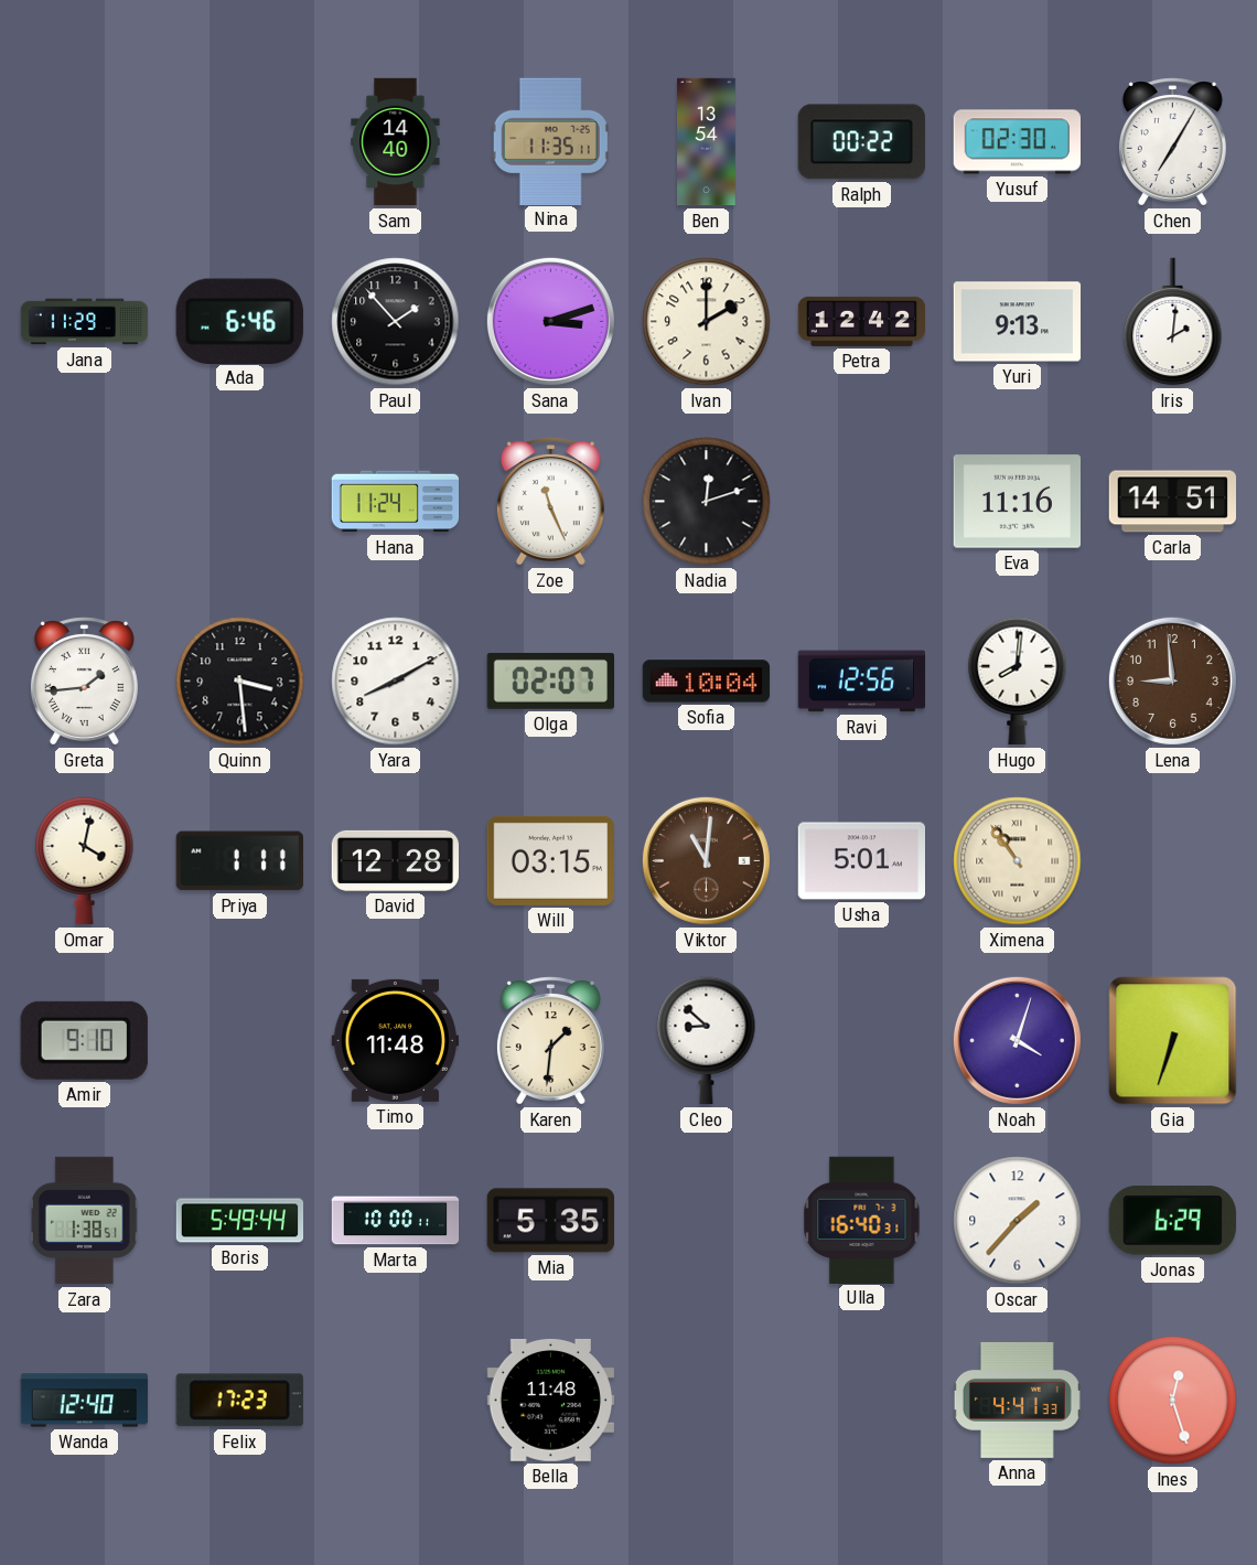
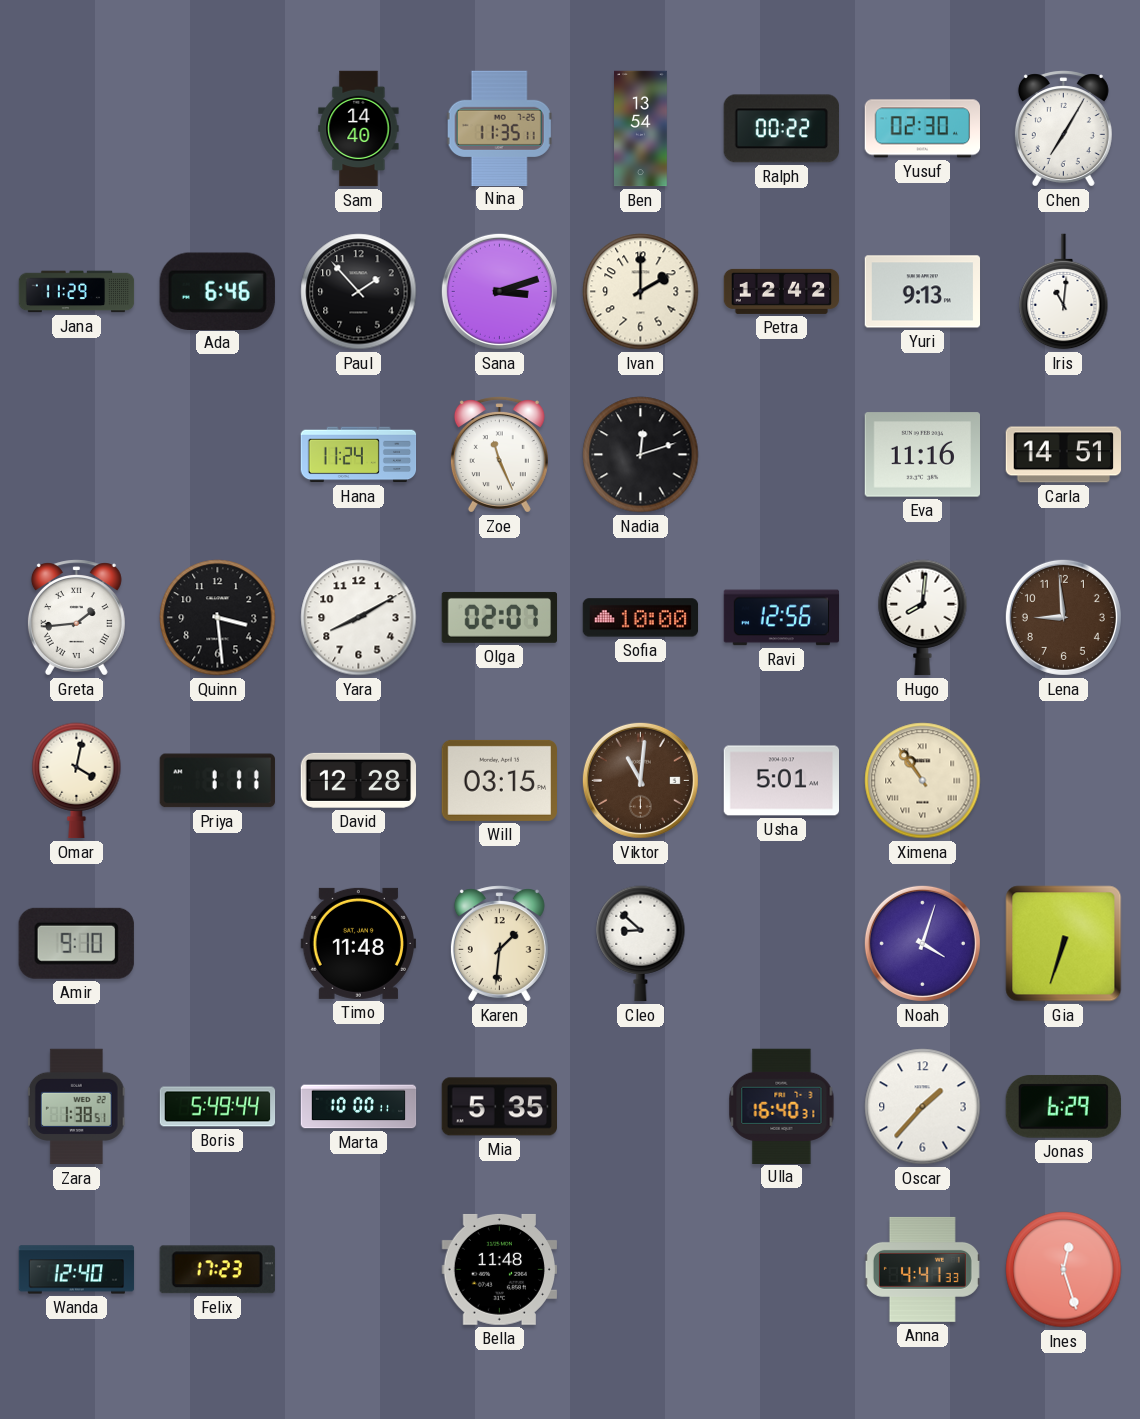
Iris: 2:01 -> 11:01 (1064, 292)
Sofia: 10:04 -> 10:00 (641, 618)
